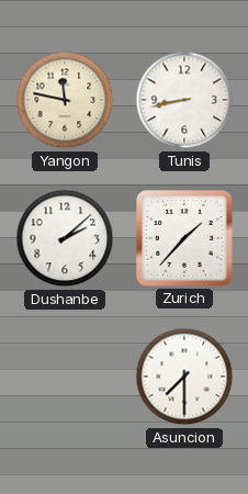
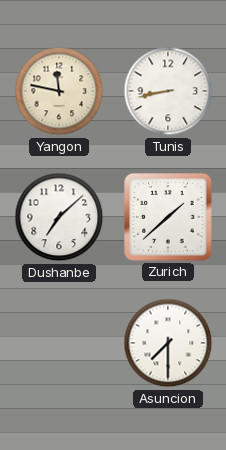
Dushanbe: 2:08 -> 7:08 (59, 217)
Zurich: 1:37 -> 1:38 (168, 217)
